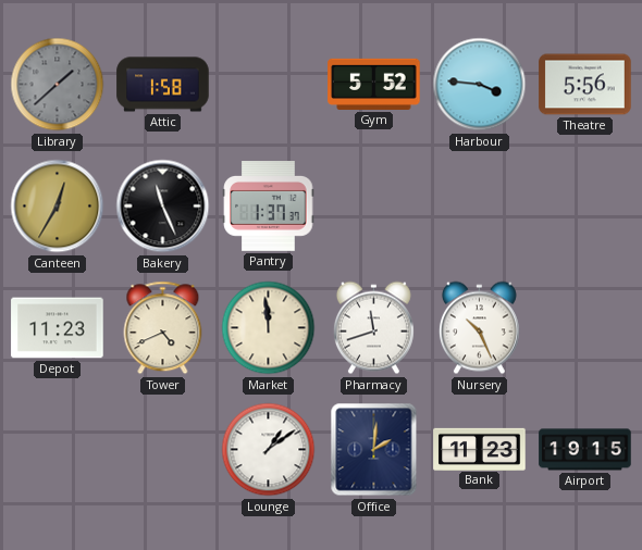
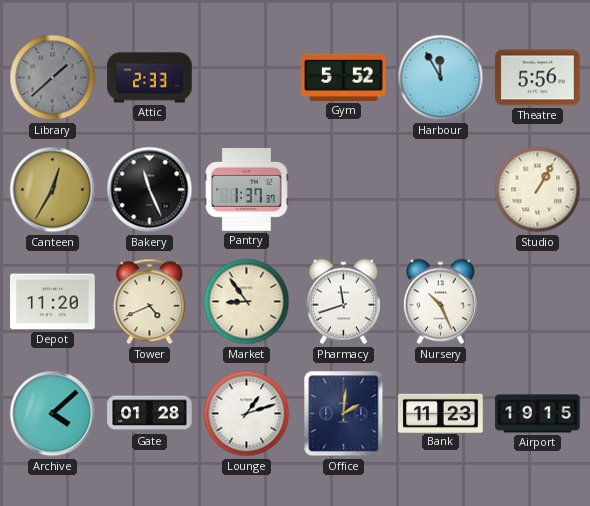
Attic: 1:58 -> 2:33 (150, 78)
Harbour: 3:46 -> 11:55 (441, 78)
Studio: none -> 1:05 (538, 190)
Depot: 11:23 -> 11:20 (53, 302)
Market: 11:59 -> 8:54 (247, 302)
Archive: none -> 4:08 (53, 414)
Gate: none -> 01:28 (150, 414)
Lounge: 1:09 -> 1:12 (247, 414)
